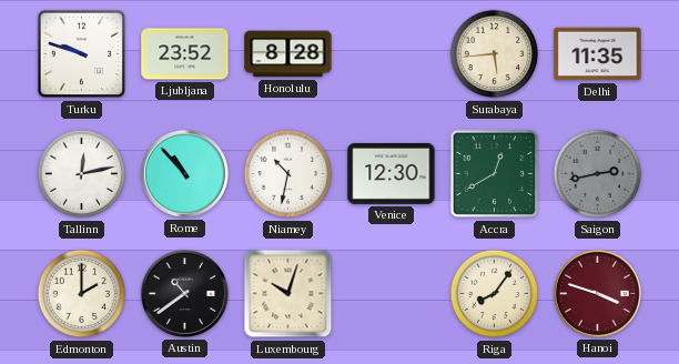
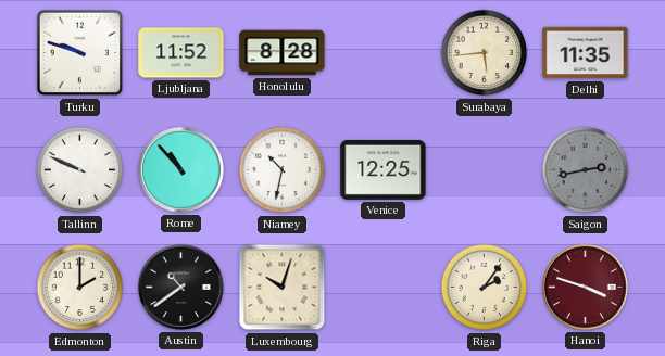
Ljubljana: 23:52 -> 11:52 (181, 53)
Tallinn: 12:13 -> 9:49 (80, 170)
Venice: 12:30 -> 12:25 (384, 169)
Accra: 12:40 -> none (495, 174)
Riga: 8:06 -> 2:06 (485, 288)
